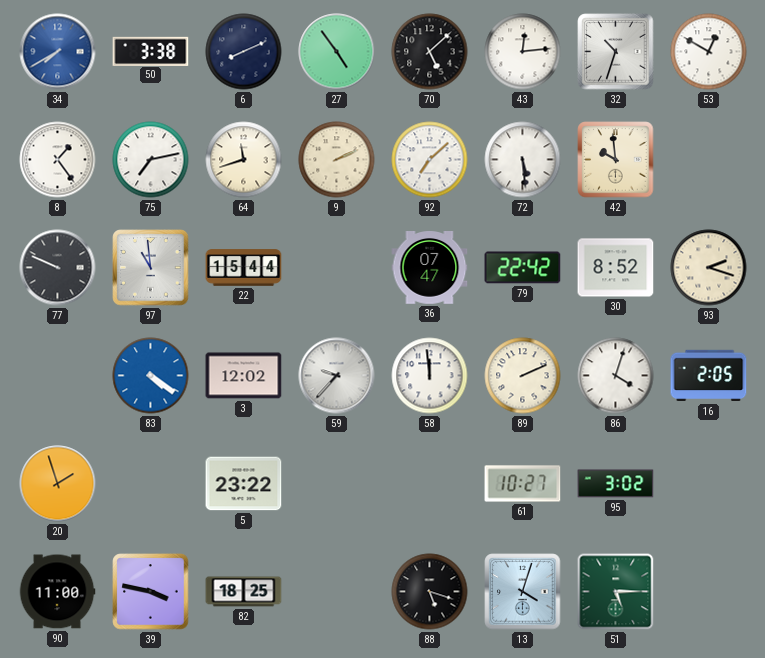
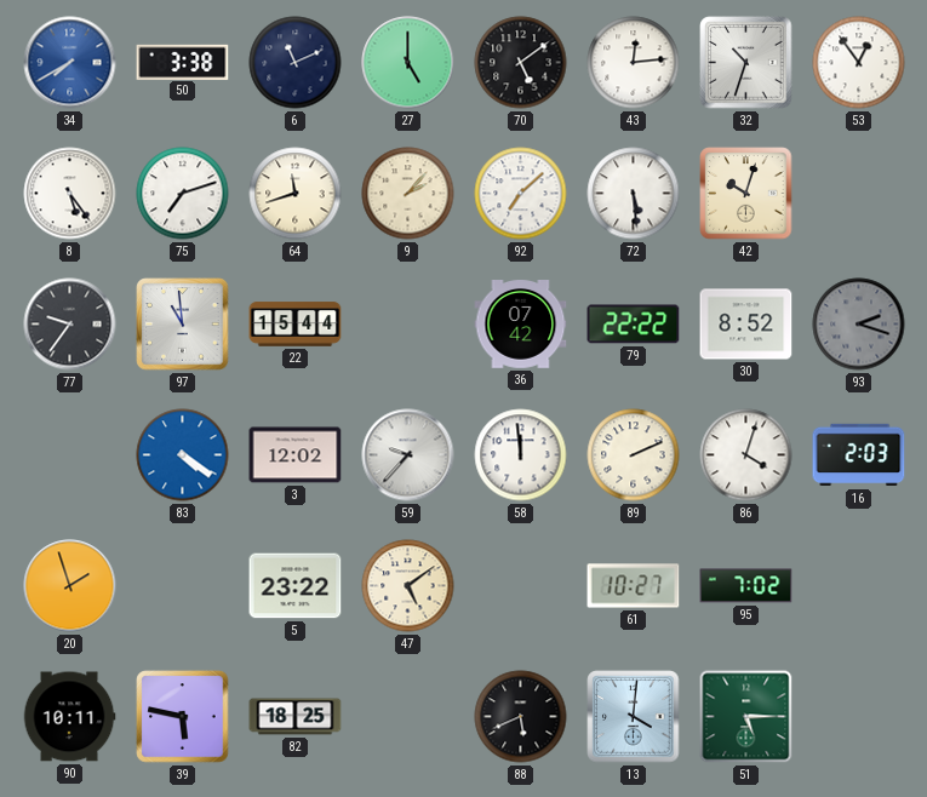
6: 8:11 -> 11:11 (296, 63)
27: 4:54 -> 5:00 (408, 63)
70: 5:08 -> 5:09 (521, 63)
53: 12:50 -> 12:54 (859, 63)
8: 1:24 -> 5:24 (70, 194)
75: 7:13 -> 7:12 (183, 194)
9: 2:11 -> 2:07 (408, 194)
42: 9:59 -> 10:03 (746, 194)
77: 9:49 -> 9:36 (70, 325)
36: 07:47 -> 07:42 (521, 325)
79: 22:42 -> 22:22 (634, 325)
93 dial: cream -> grey (859, 325)
16: 2:05 -> 2:03 (859, 455)
47: none -> 5:09 (408, 586)
95: 3:02 -> 7:02 (746, 586)
90: 11:00 -> 10:11 (69, 717)
39: 3:47 -> 5:47 (183, 717)
88: 5:18 -> 5:41 (521, 717)
13: 4:03 -> 4:01 (634, 717)
